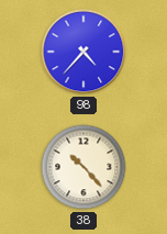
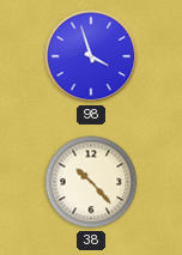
98: 4:37 -> 3:57 (91, 56)
